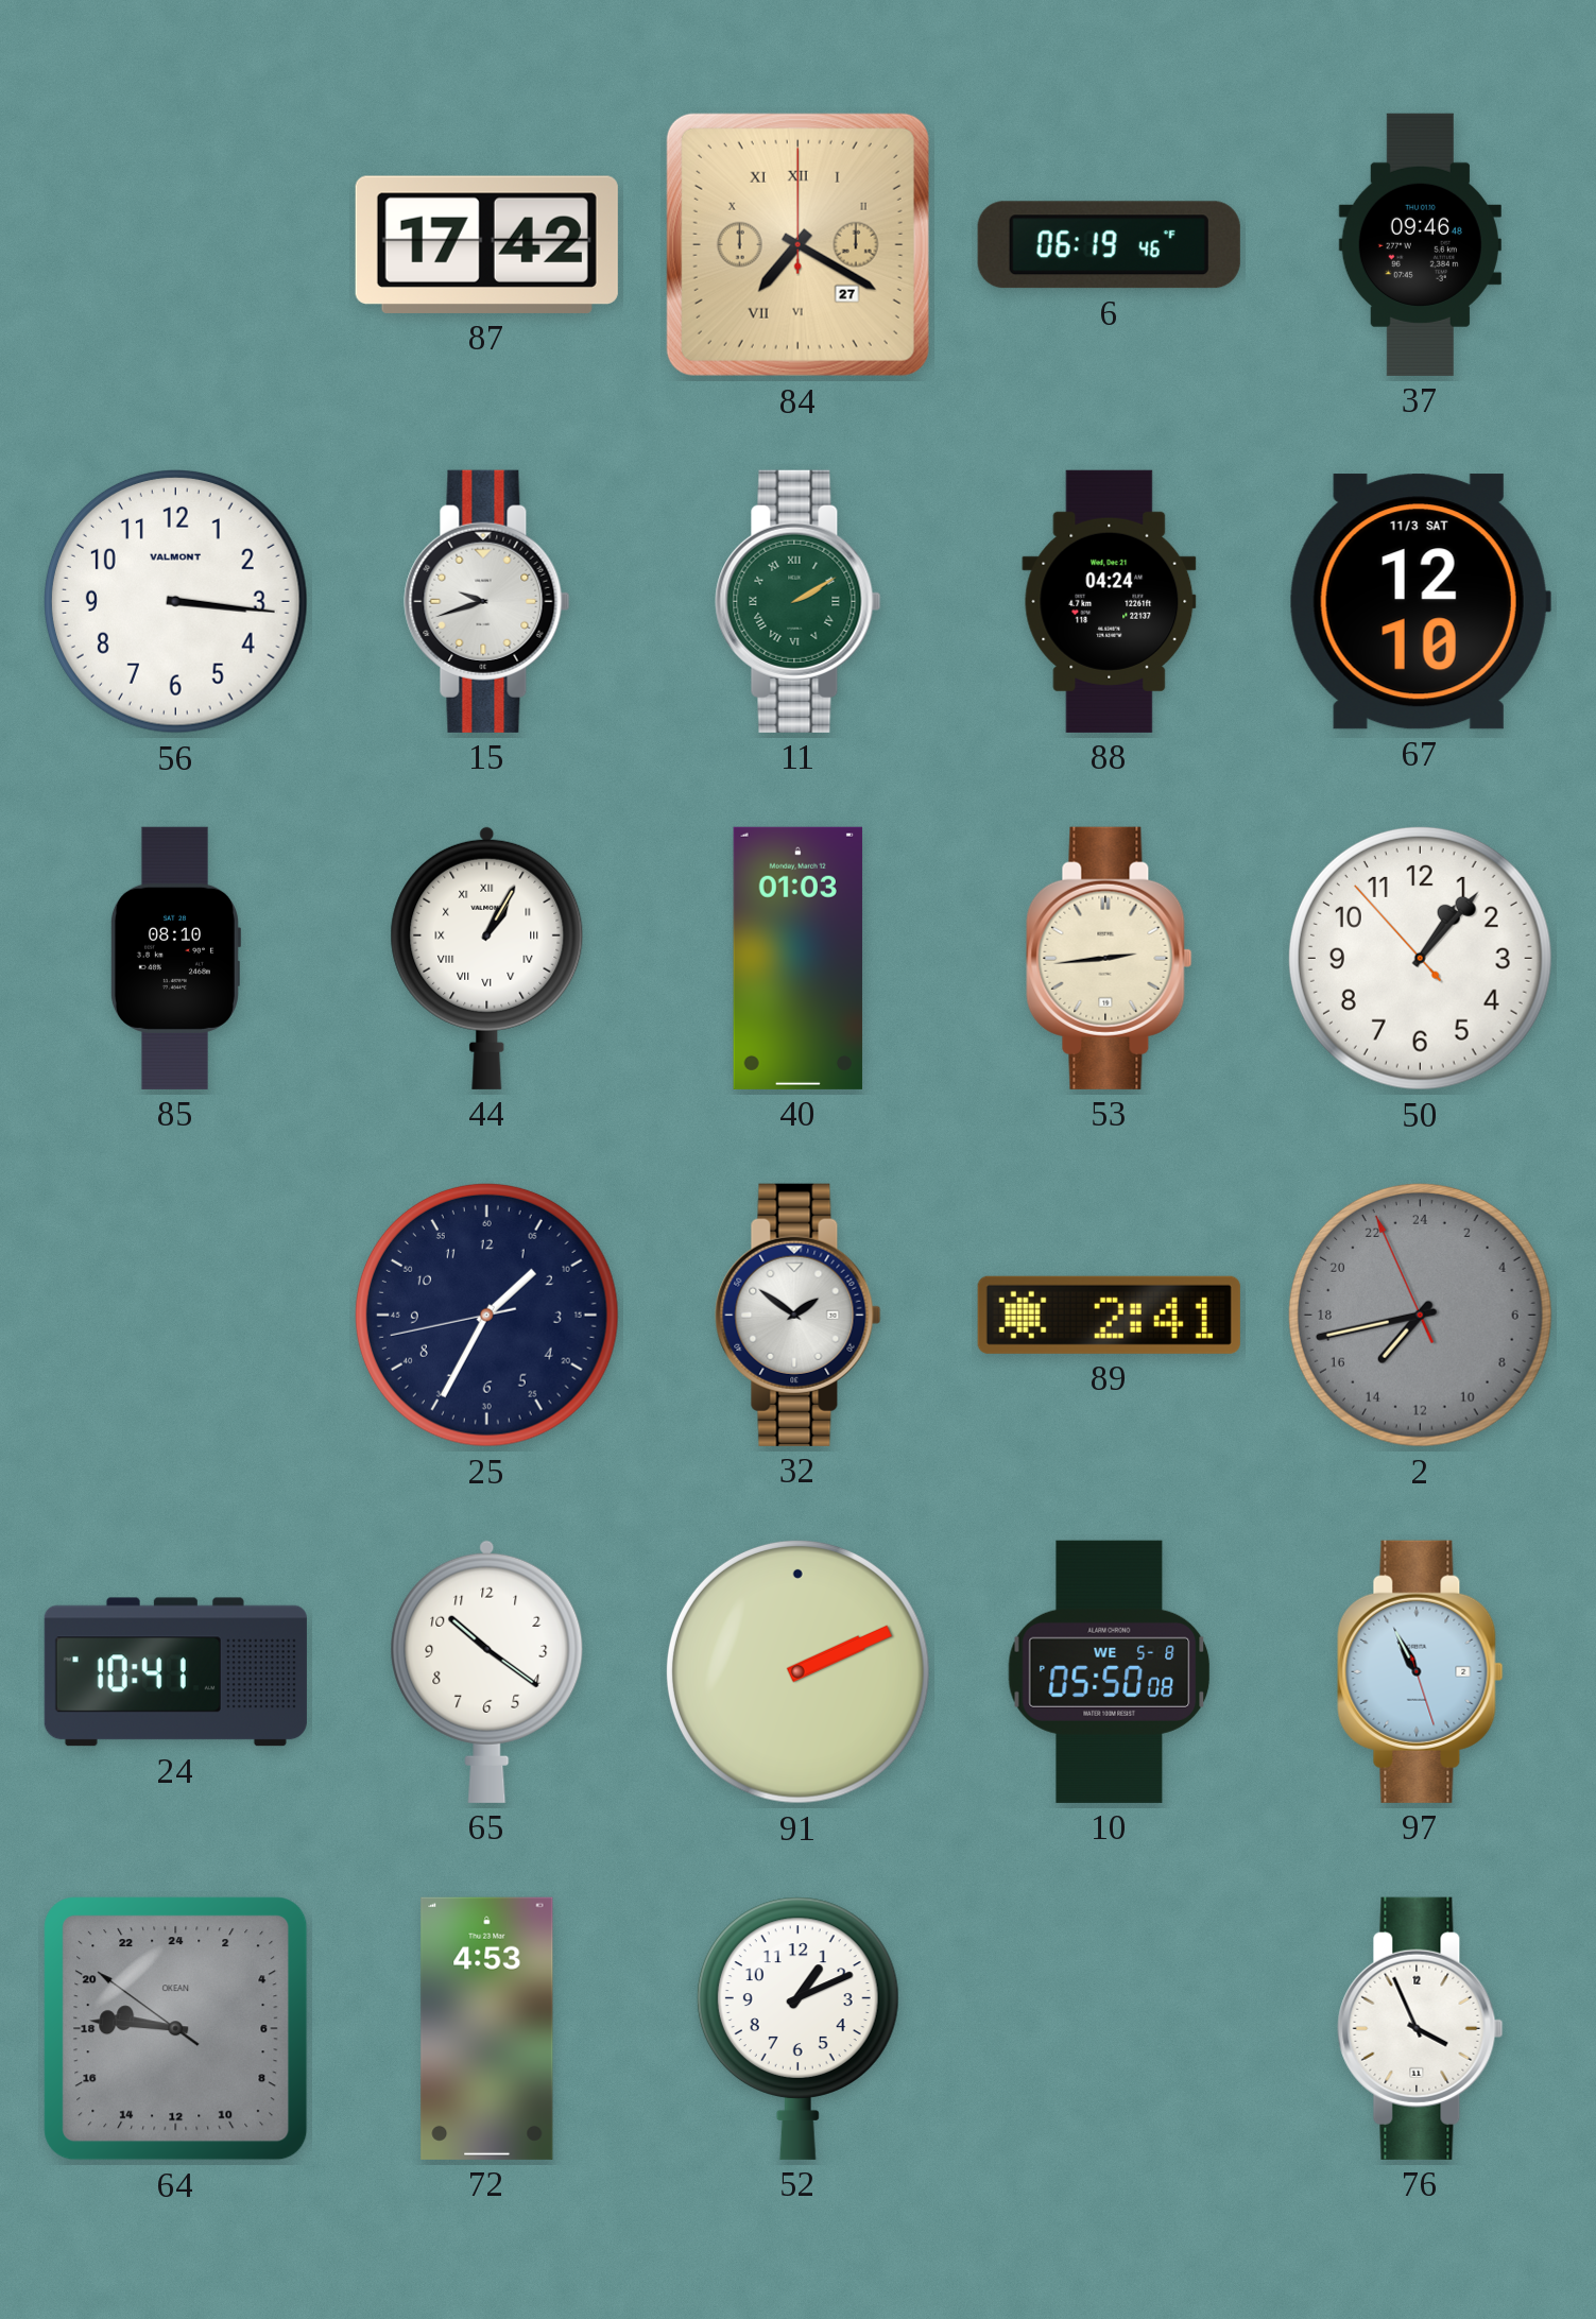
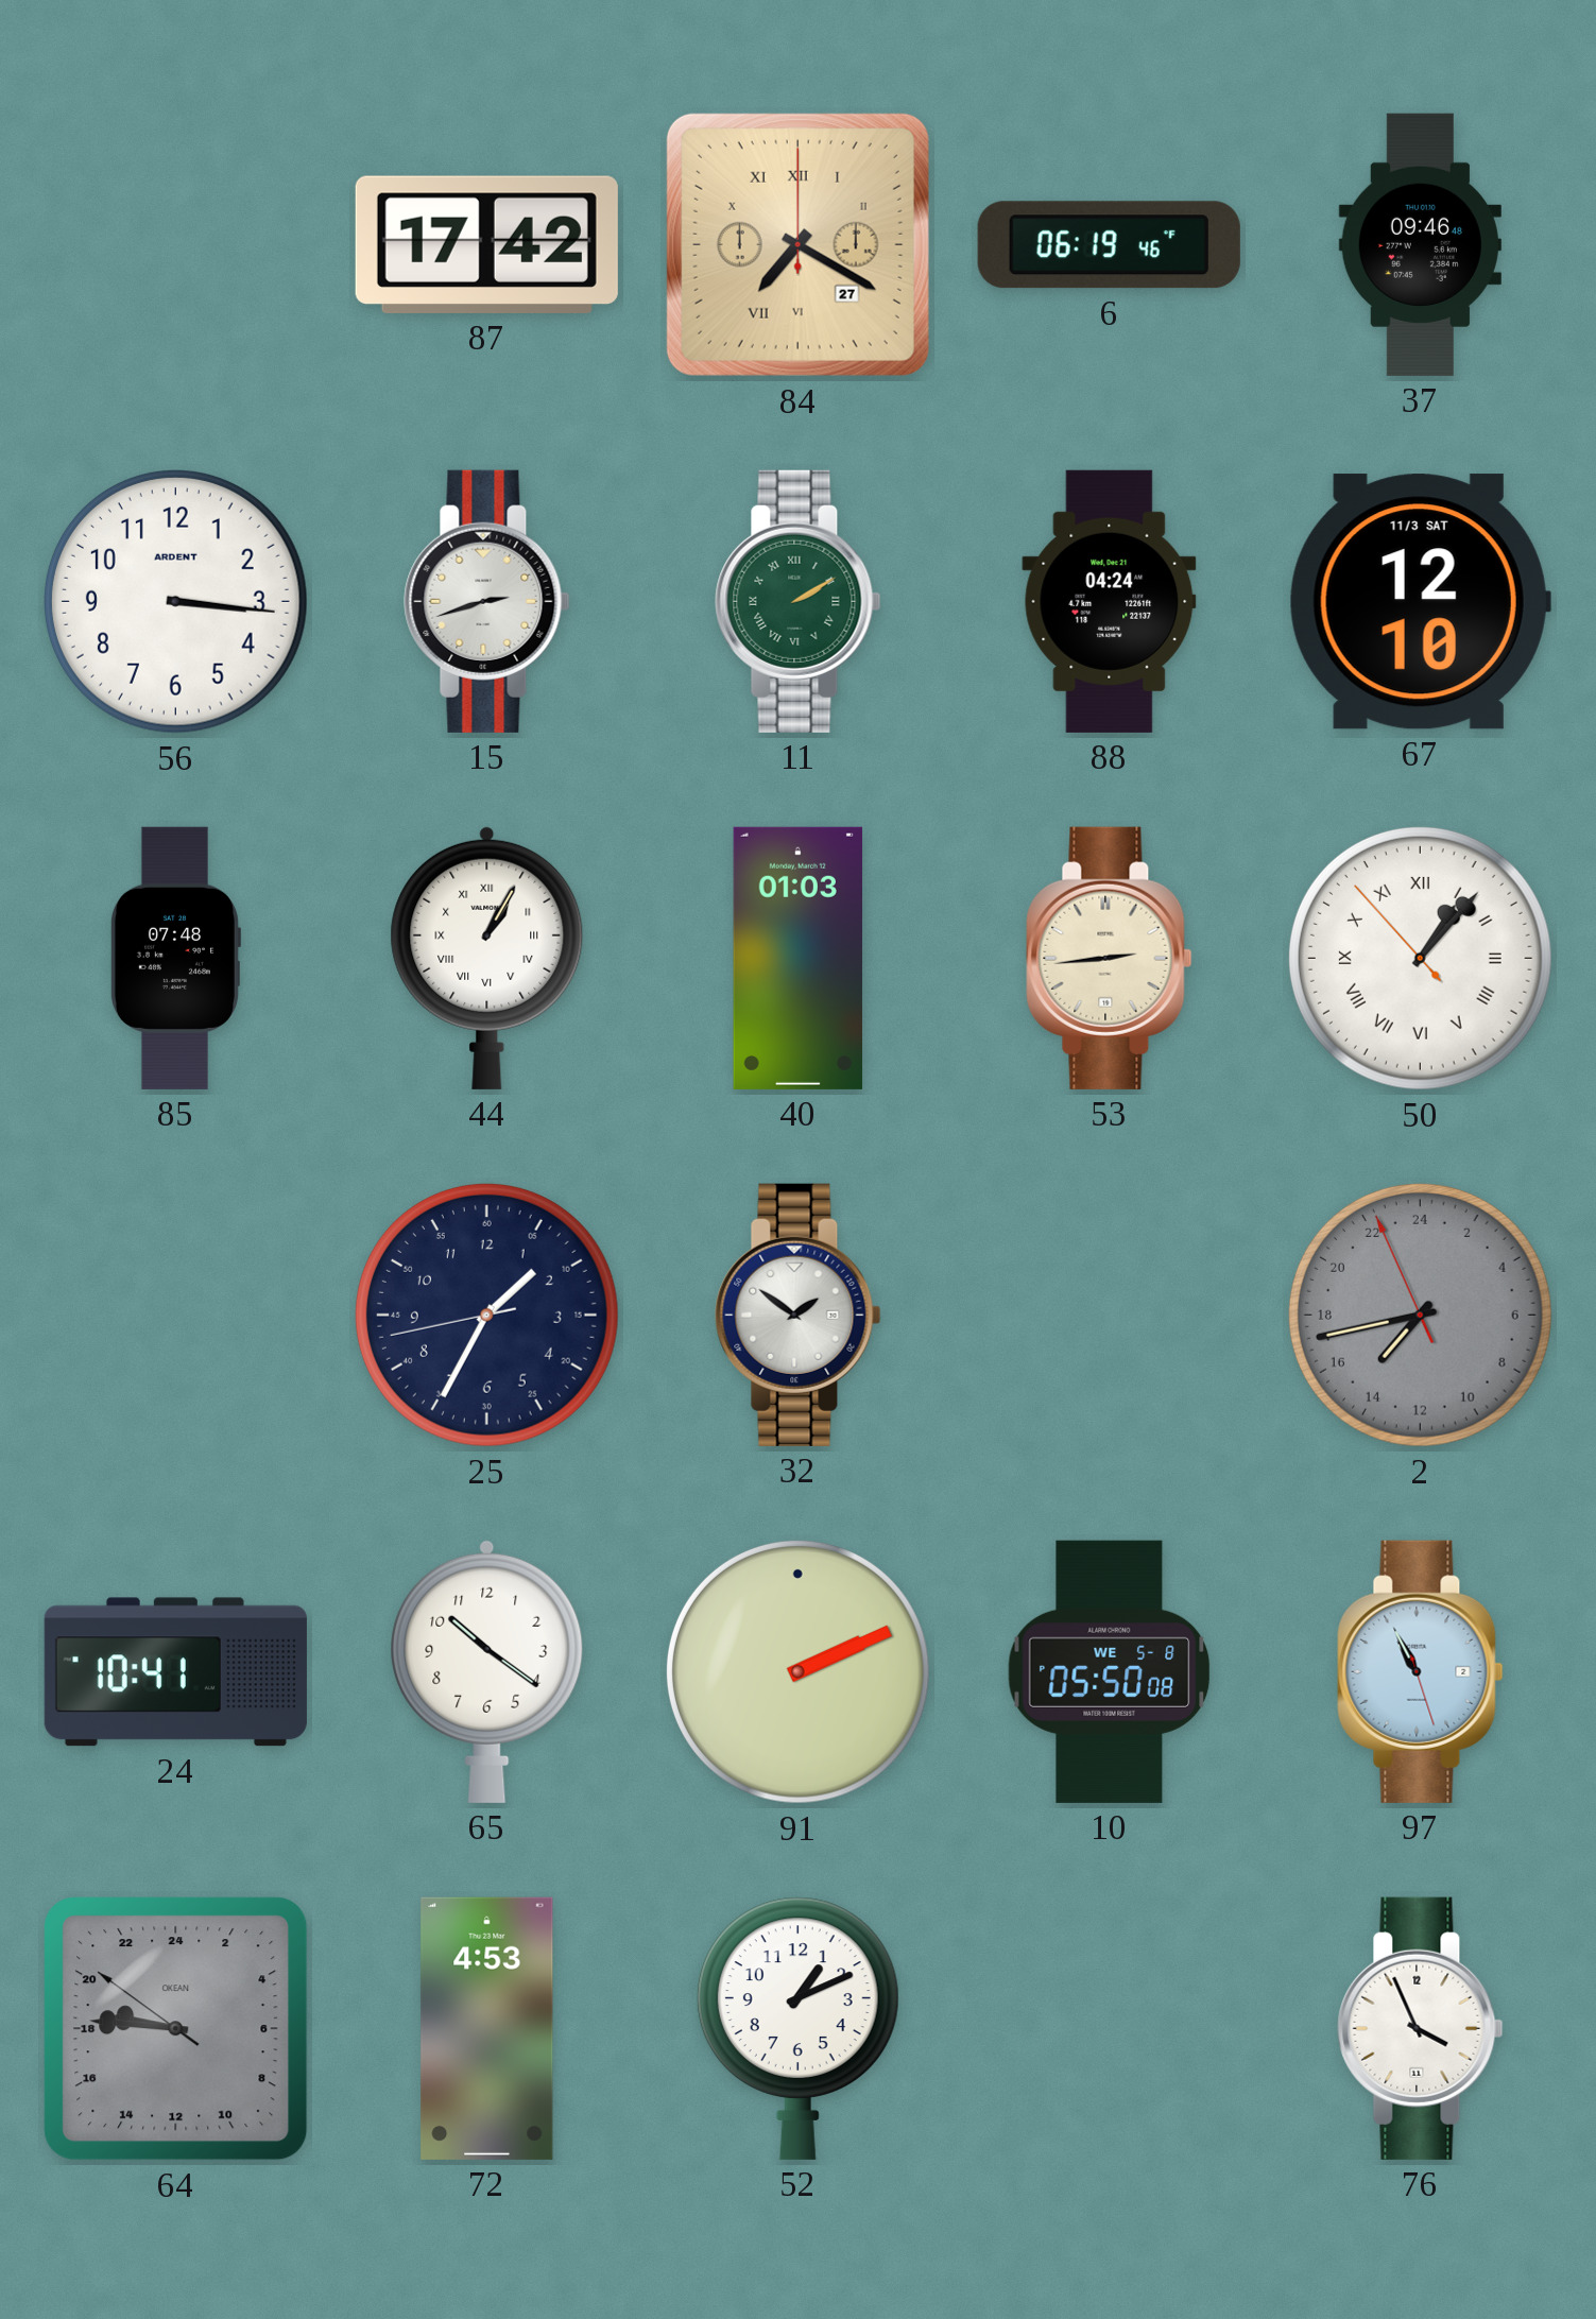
56 brand: VALMONT -> ARDENT (175, 601)
15: 9:42 -> 2:42 (487, 601)
85: 08:10 -> 07:48 (175, 958)
50 numerals: Arabic -> Roman (1420, 958)
89: 2:41 -> none (1109, 1315)
